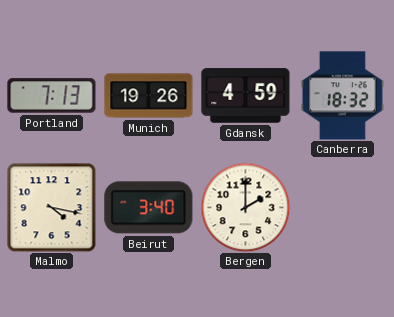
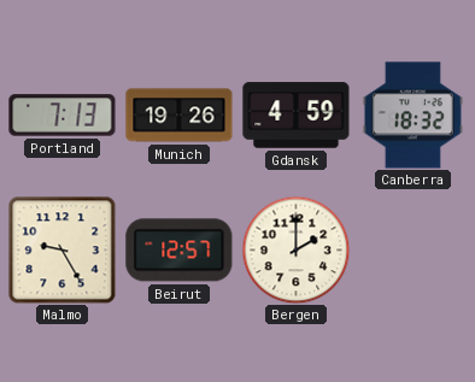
Malmo: 4:17 -> 9:25 (61, 249)
Beirut: 3:40 -> 12:57 (180, 251)
